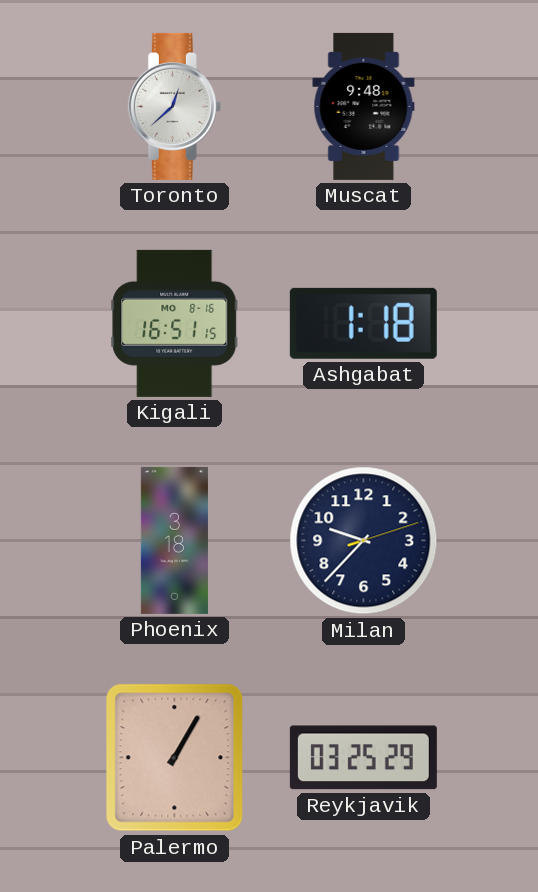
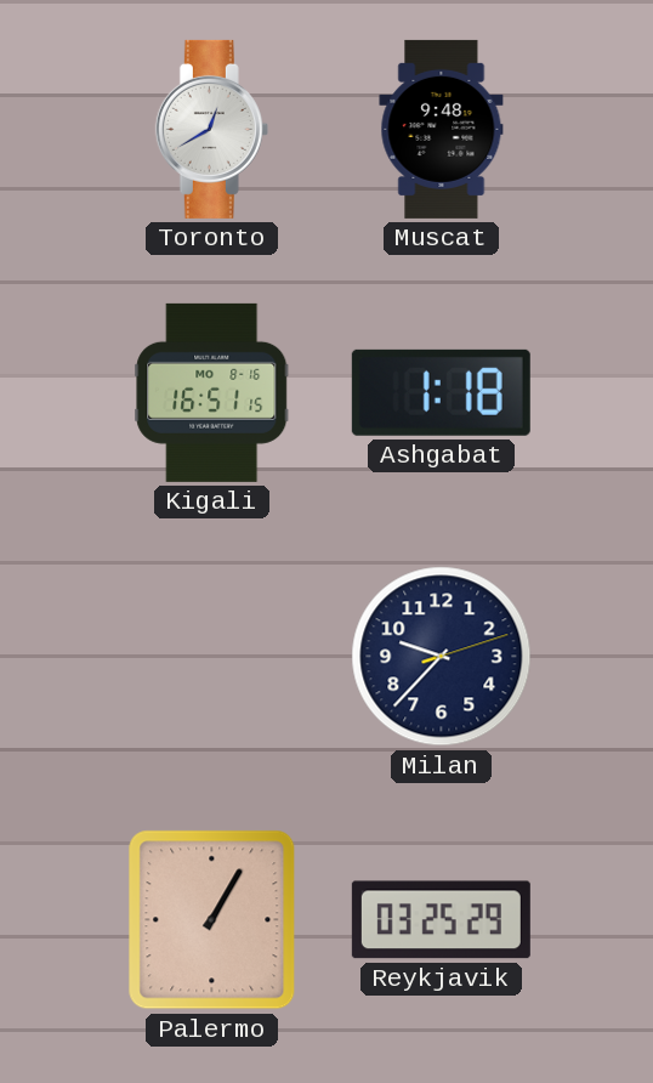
Toronto: 12:38 -> 12:40 (211, 129)
Phoenix: 3:18 -> none (174, 540)
